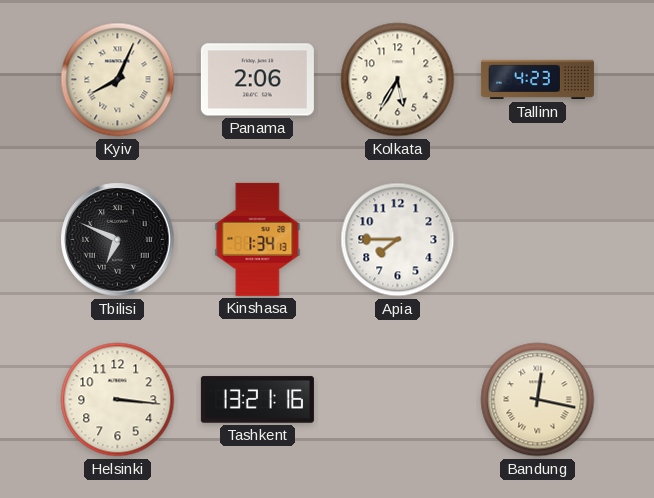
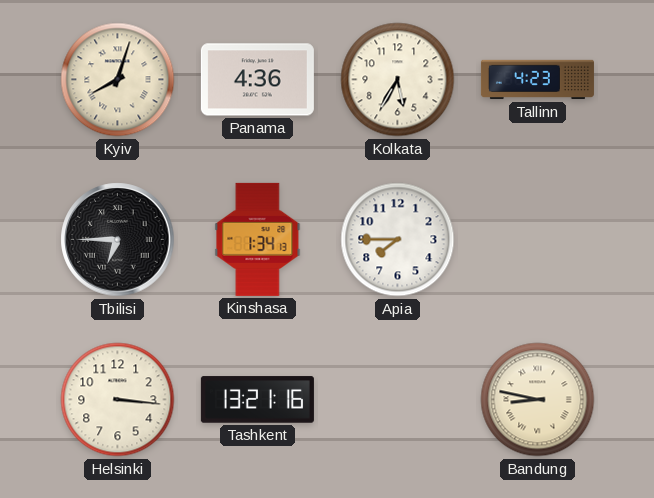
Kyiv: 8:04 -> 8:03 (118, 80)
Panama: 2:06 -> 4:36 (257, 80)
Tbilisi: 6:49 -> 6:45 (118, 240)
Bandung: 12:17 -> 8:47 (538, 400)
